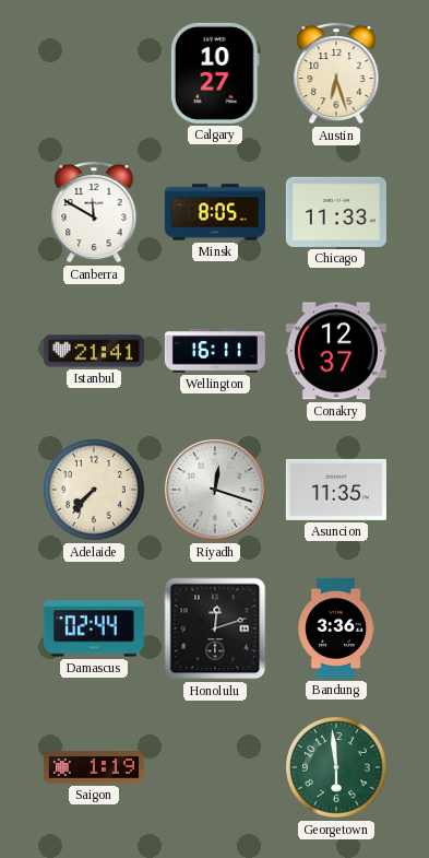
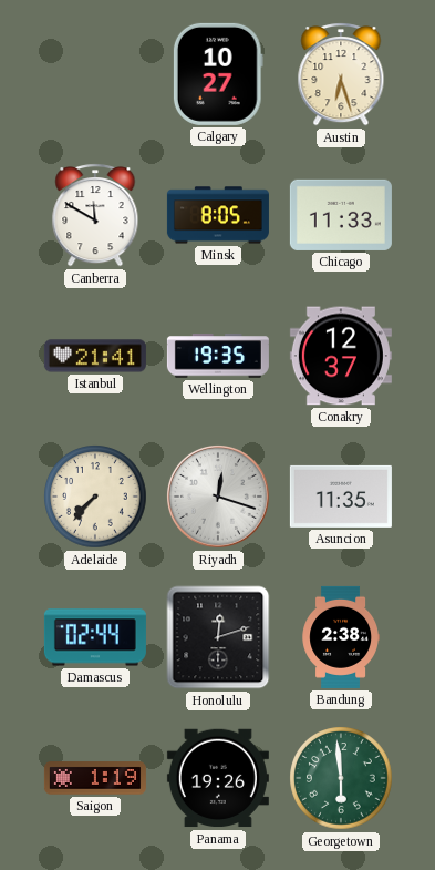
Wellington: 16:11 -> 19:35 (218, 356)
Bandung: 3:36 -> 2:38 (341, 637)
Panama: none -> 19:26 (218, 778)
